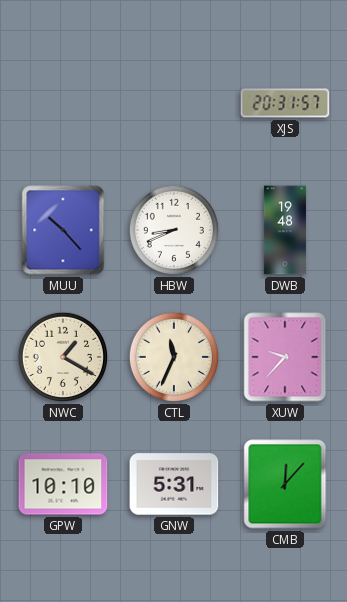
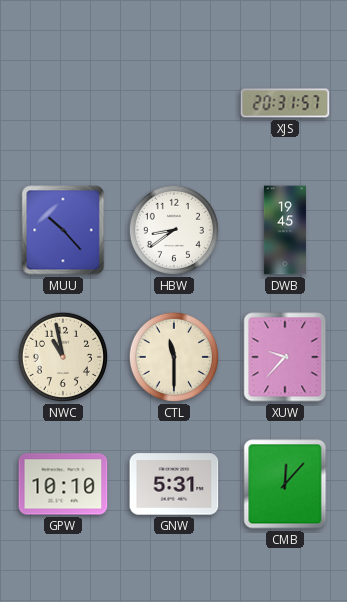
HBW: 8:41 -> 8:39 (174, 230)
DWB: 19:48 -> 19:45 (285, 230)
NWC: 1:20 -> 10:58 (63, 357)
CTL: 11:34 -> 11:30 (174, 357)
